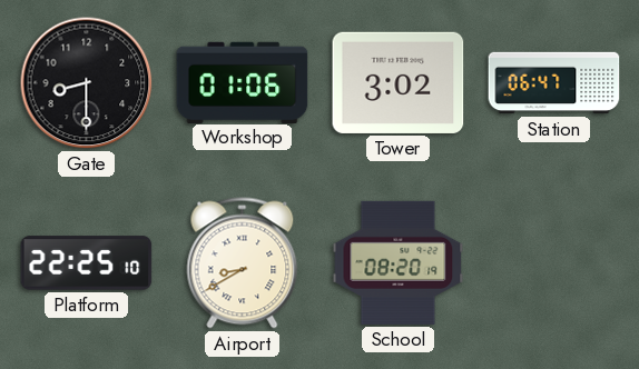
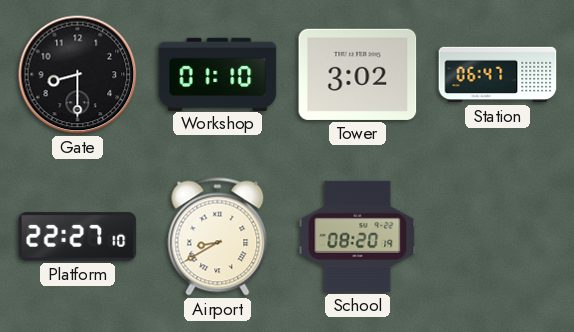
Workshop: 01:06 -> 01:10 (218, 74)
Platform: 22:25 -> 22:27 (78, 237)
